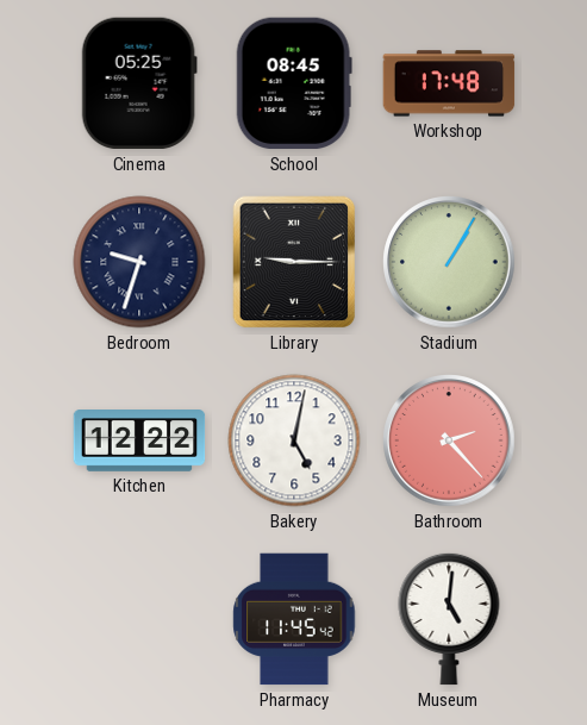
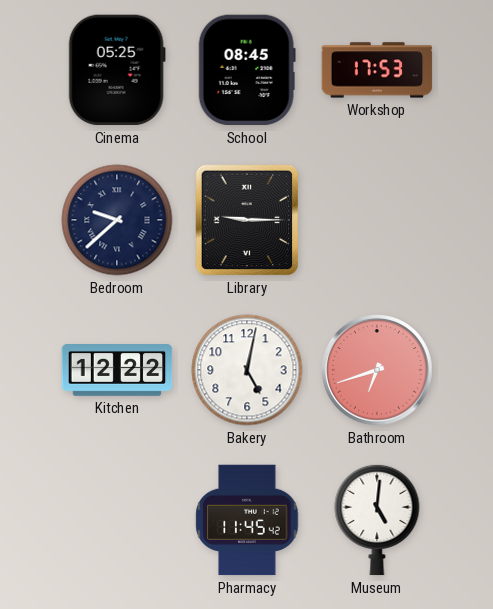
Workshop: 17:48 -> 17:53 (377, 70)
Bedroom: 9:33 -> 9:38 (117, 220)
Stadium: 1:05 -> none (449, 262)
Bathroom: 2:23 -> 6:42 (377, 370)
